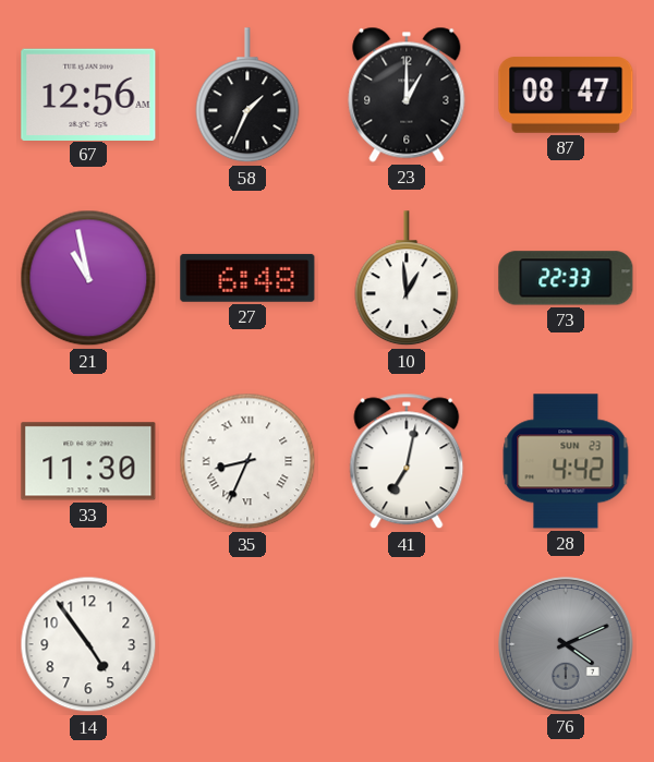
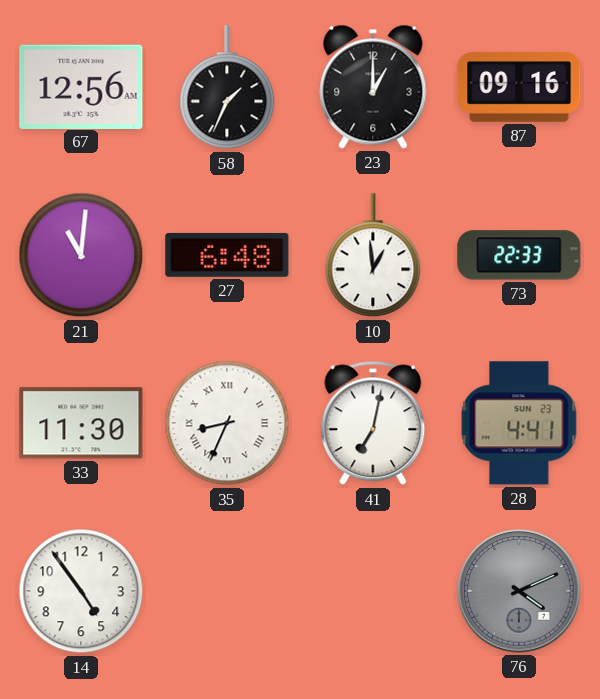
87: 08:47 -> 09:16 (519, 87)
21: 10:58 -> 11:01 (81, 255)
28: 4:42 -> 4:41 (519, 423)
